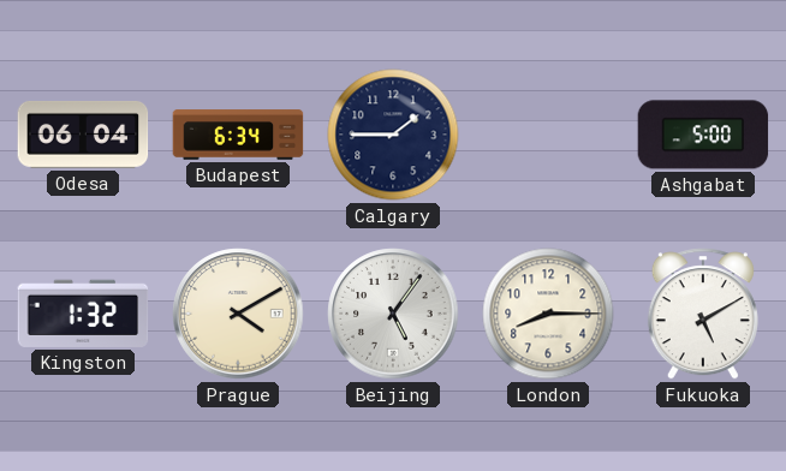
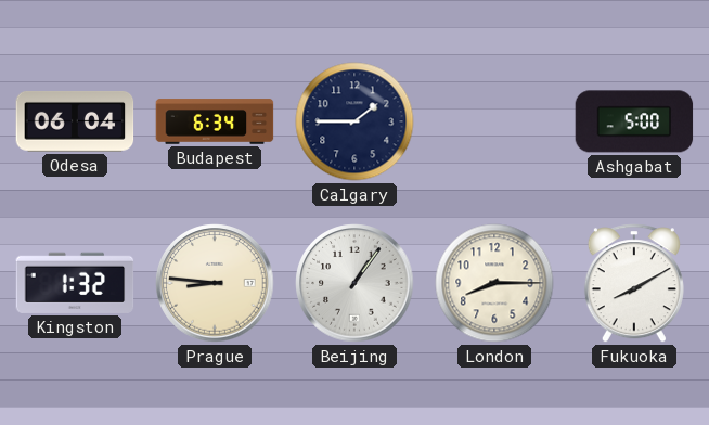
Prague: 4:10 -> 8:46 (215, 283)
Beijing: 5:06 -> 1:06 (354, 283)
Fukuoka: 5:10 -> 8:10 (634, 283)
